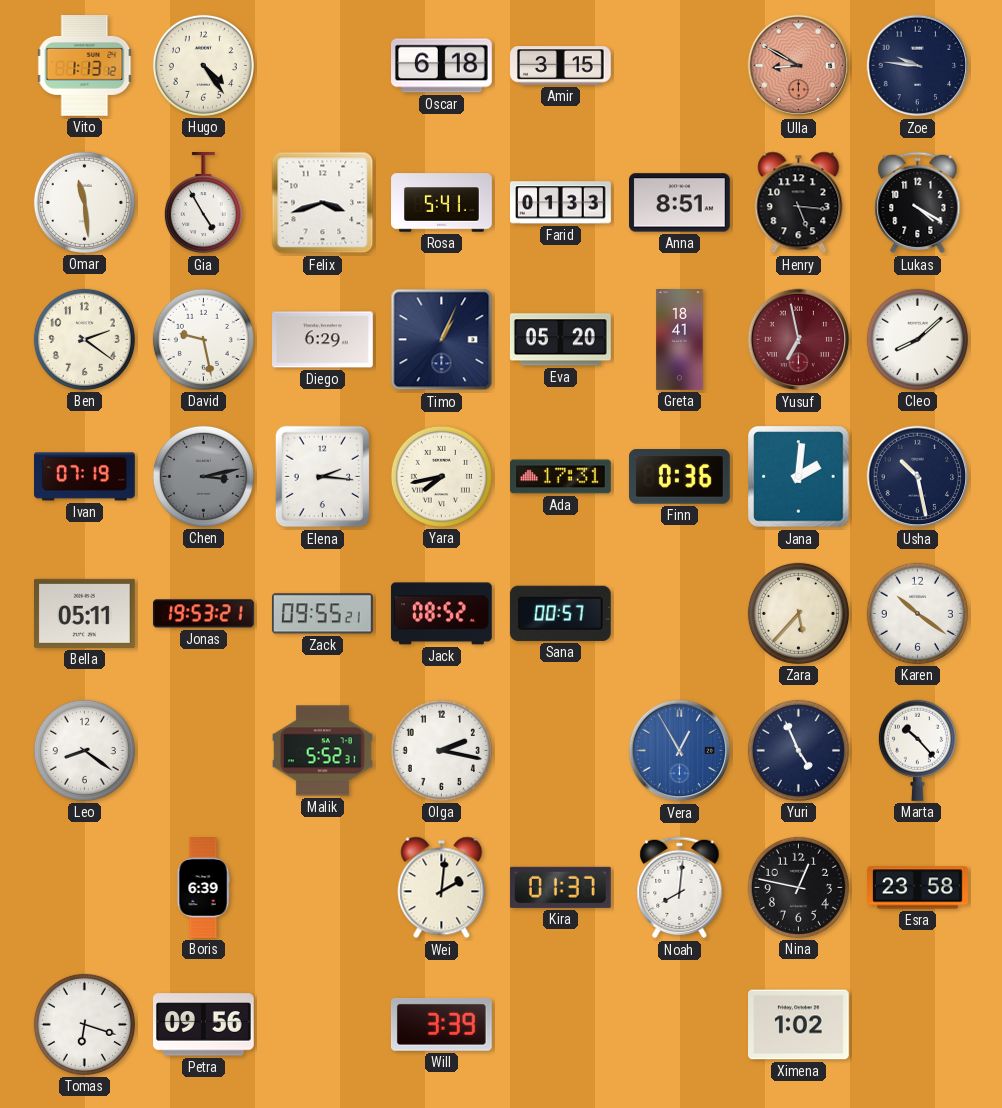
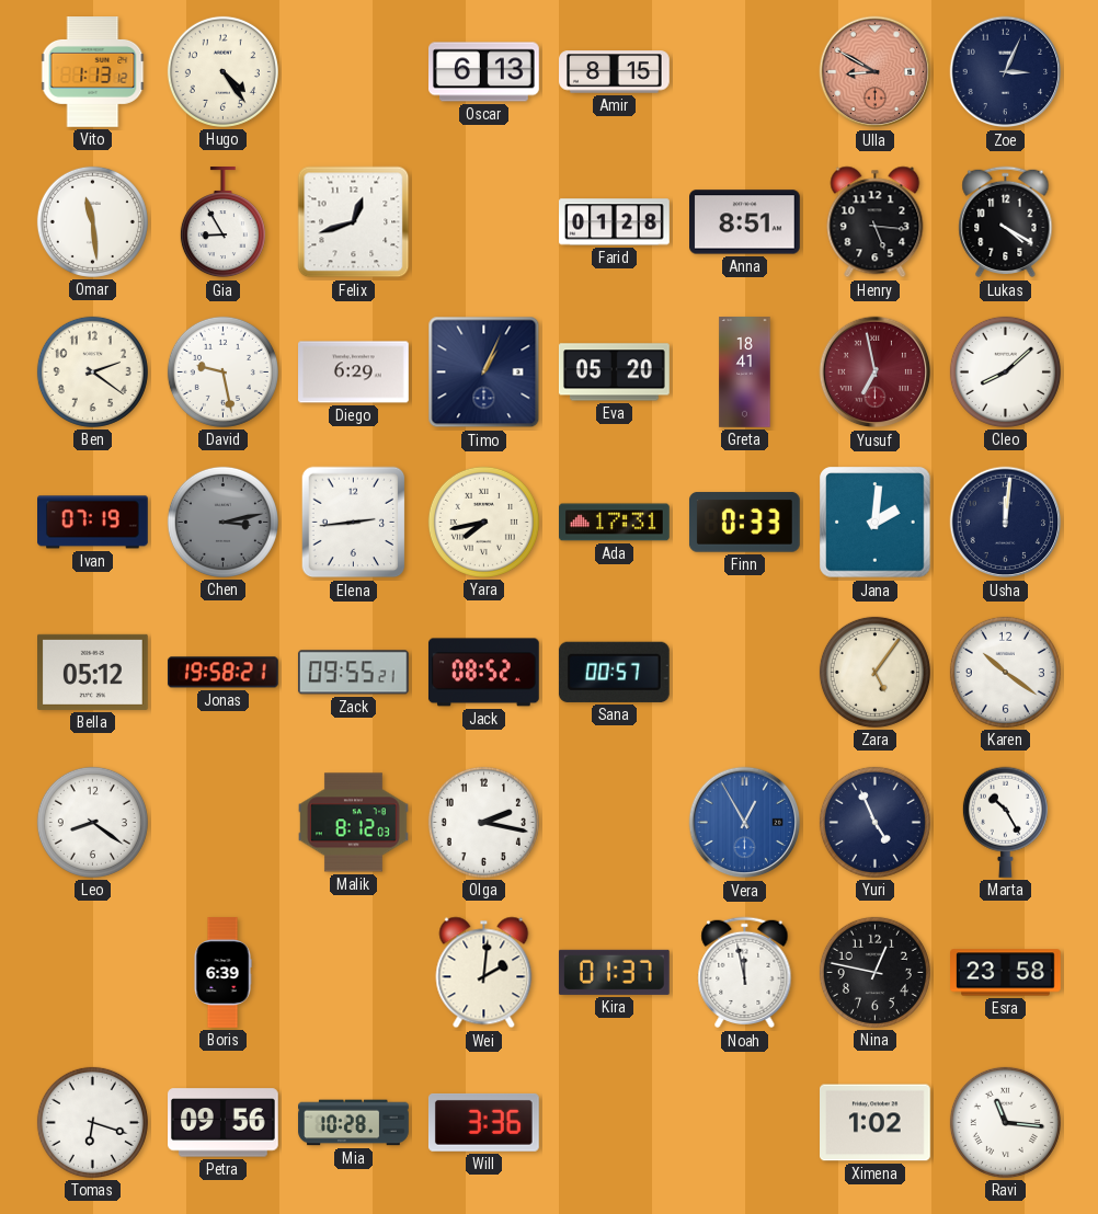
Oscar: 6:18 -> 6:13 (484, 72)
Amir: 3:15 -> 8:15 (615, 72)
Zoe: 9:46 -> 3:04 (1006, 72)
Gia: 4:55 -> 8:55 (222, 224)
Felix: 3:42 -> 12:42 (354, 222)
Rosa: 5:41 -> none (442, 203)
Farid: 01:33 -> 01:28 (615, 222)
Elena: 2:16 -> 2:44 (354, 523)
Finn: 0:36 -> 0:33 (744, 523)
Usha: 10:28 -> 12:01 (1006, 523)
Bella: 05:11 -> 05:12 (93, 672)
Jonas: 19:53 -> 19:58 (222, 673)
Zara: 5:37 -> 5:06 (874, 672)
Malik: 5:52 -> 8:12 (354, 823)
Marta: 10:23 -> 10:25 (1005, 822)
Noah: 8:01 -> 11:58 (745, 973)
Mia: none -> 10:28 (354, 1123)
Will: 3:39 -> 3:36 (483, 1122)
Ravi: none -> 11:16 (1005, 1122)
